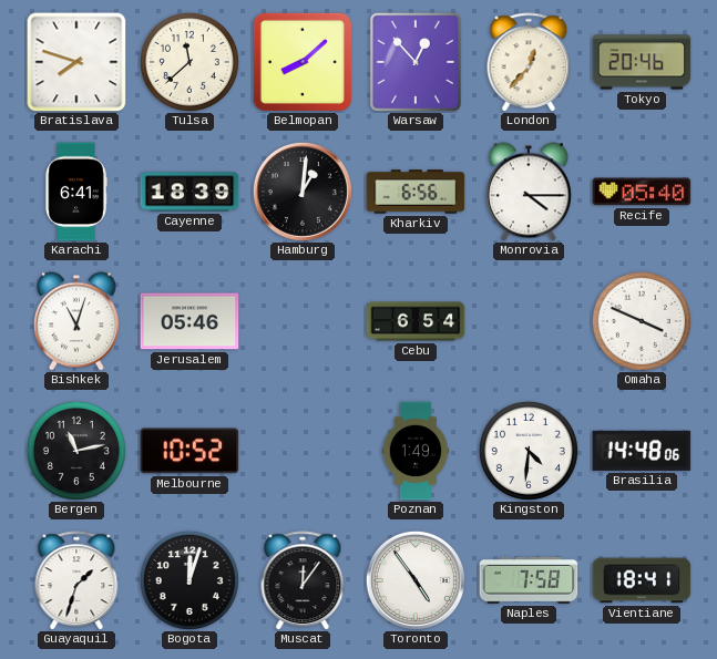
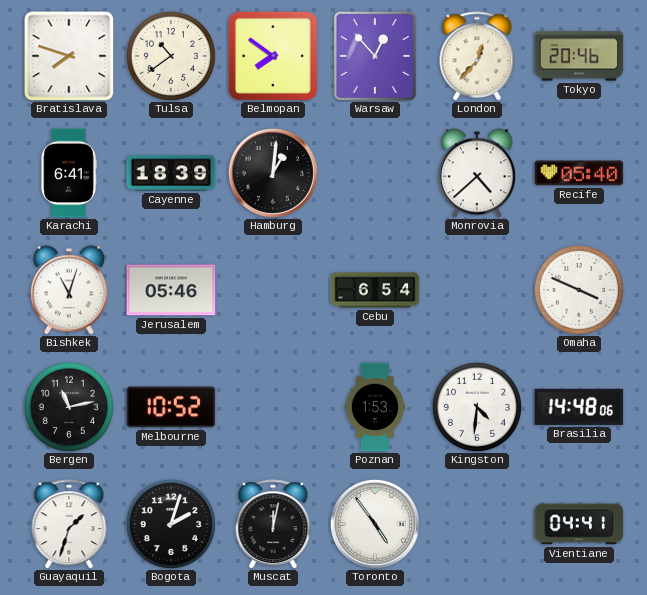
Tulsa: 11:38 -> 10:39 (171, 56)
Belmopan: 8:08 -> 7:51 (273, 56)
Kharkiv: 6:56 -> none (416, 192)
Monrovia: 4:15 -> 4:38 (477, 173)
Poznan: 1:49 -> 1:53 (375, 407)
Bogota: 12:03 -> 2:03 (171, 524)
Muscat: 12:06 -> 12:02 (273, 524)
Naples: 7:58 -> none (529, 580)
Vientiane: 18:41 -> 04:41 (579, 524)
